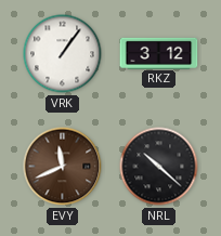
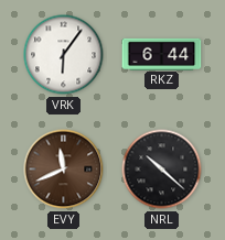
VRK: 1:06 -> 6:06 (64, 55)
RKZ: 3:12 -> 6:44 (162, 54)
